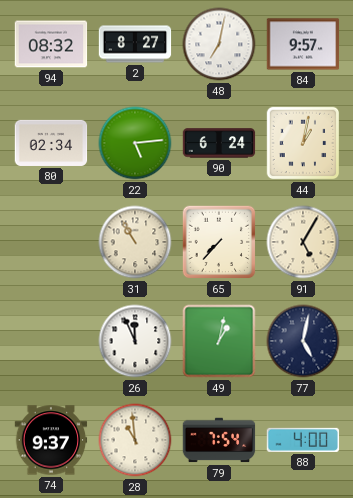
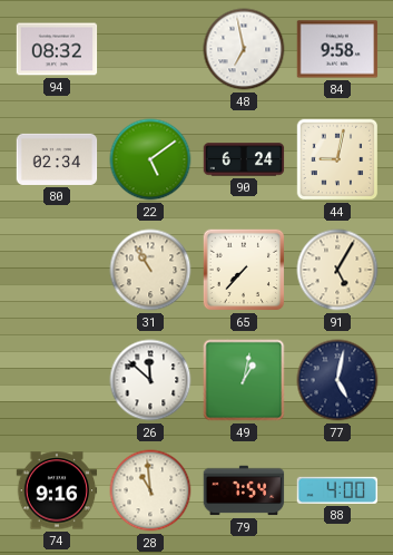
2: 8:27 -> none (135, 44)
48: 7:02 -> 6:58 (244, 49)
84: 9:57 -> 9:58 (337, 49)
22: 5:14 -> 5:09 (150, 159)
44: 1:02 -> 9:02 (337, 159)
26: 11:56 -> 11:52 (150, 380)
74: 9:37 -> 9:16 (57, 490)
